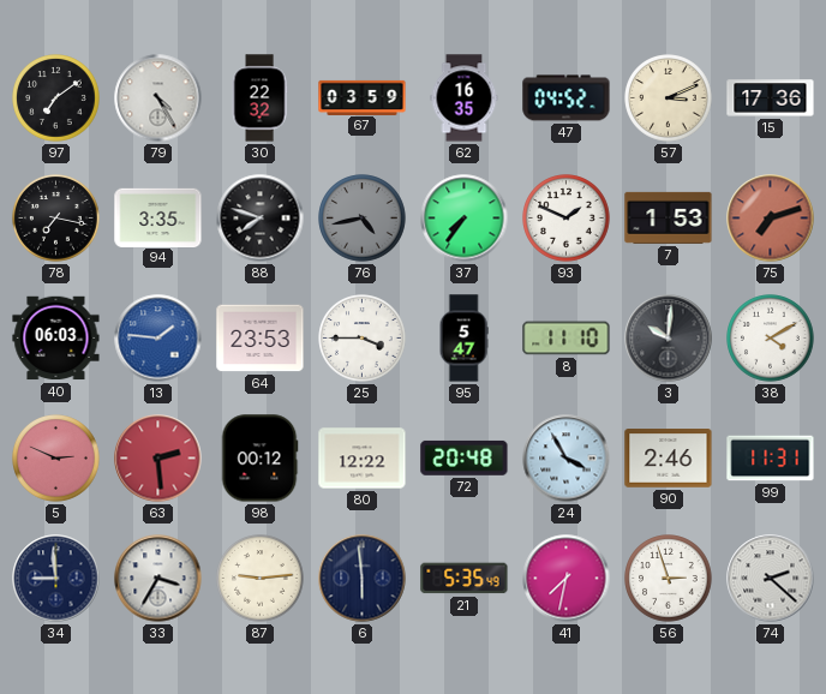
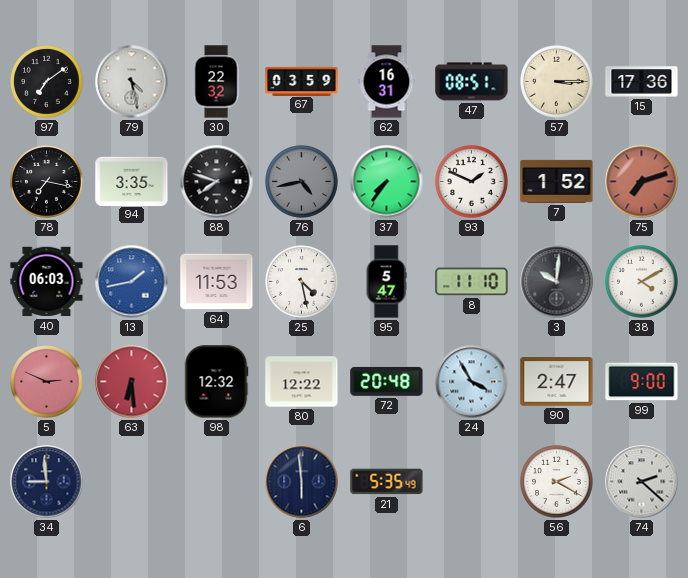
79: 4:25 -> 4:28 (132, 82)
62: 16:35 -> 16:31 (387, 82)
47: 04:52 -> 08:51 (472, 82)
57: 3:11 -> 3:15 (557, 82)
7: 1:53 -> 1:52 (557, 181)
13: 1:46 -> 1:43 (132, 282)
64: 23:53 -> 11:53 (217, 282)
25: 3:45 -> 4:28 (302, 282)
63: 2:29 -> 6:29 (132, 382)
98: 00:12 -> 12:32 (216, 382)
90: 2:46 -> 2:47 (557, 382)
99: 11:31 -> 9:00 (642, 382)
33: 3:35 -> none (158, 579)
87: 9:14 -> none (261, 579)
41: 7:32 -> none (567, 579)
56: 2:57 -> 2:20 (557, 482)
